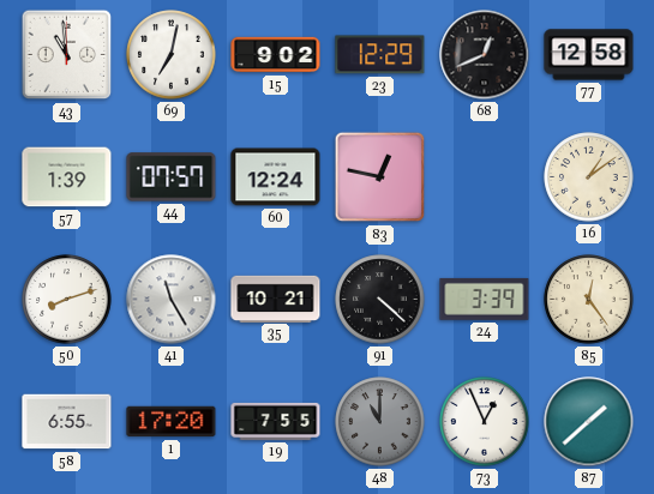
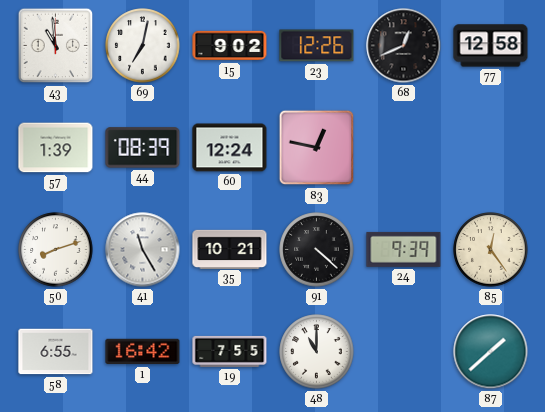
23: 12:29 -> 12:26 (317, 46)
44: 07:57 -> 08:39 (143, 148)
16: 1:09 -> none (589, 177)
24: 3:39 -> 9:39 (404, 249)
1: 17:20 -> 16:42 (143, 352)
48 dial: grey -> white (317, 352)
73: 12:56 -> none (485, 422)
